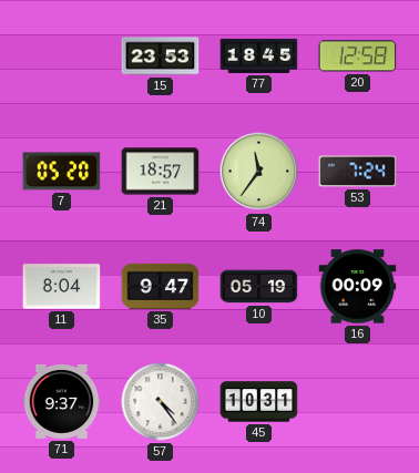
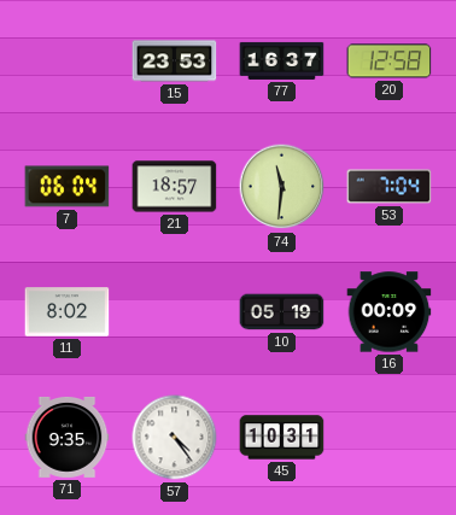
77: 18:45 -> 16:37 (282, 60)
7: 05:20 -> 06:04 (68, 187)
74: 11:36 -> 11:31 (282, 187)
53: 7:24 -> 7:04 (390, 187)
11: 8:04 -> 8:02 (68, 312)
35: 9:47 -> none (161, 286)
71: 9:37 -> 9:35 (68, 437)
